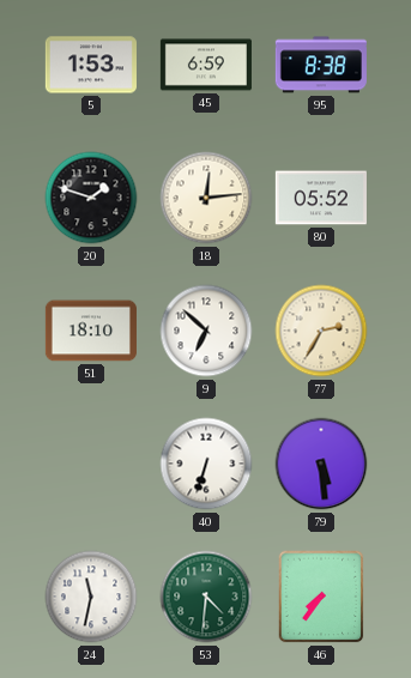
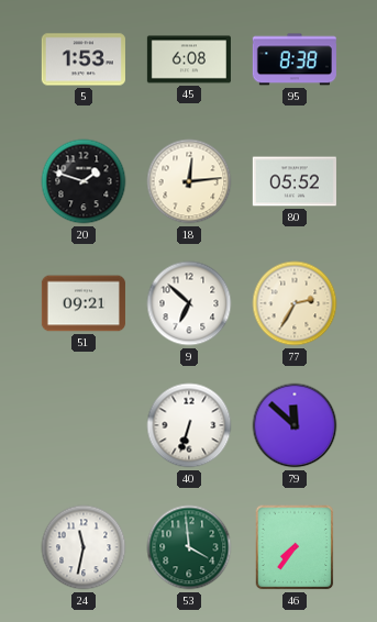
45: 6:59 -> 6:08 (189, 59)
51: 18:10 -> 09:21 (84, 303)
79: 5:29 -> 11:52 (295, 425)
53: 4:31 -> 3:59 (189, 547)
